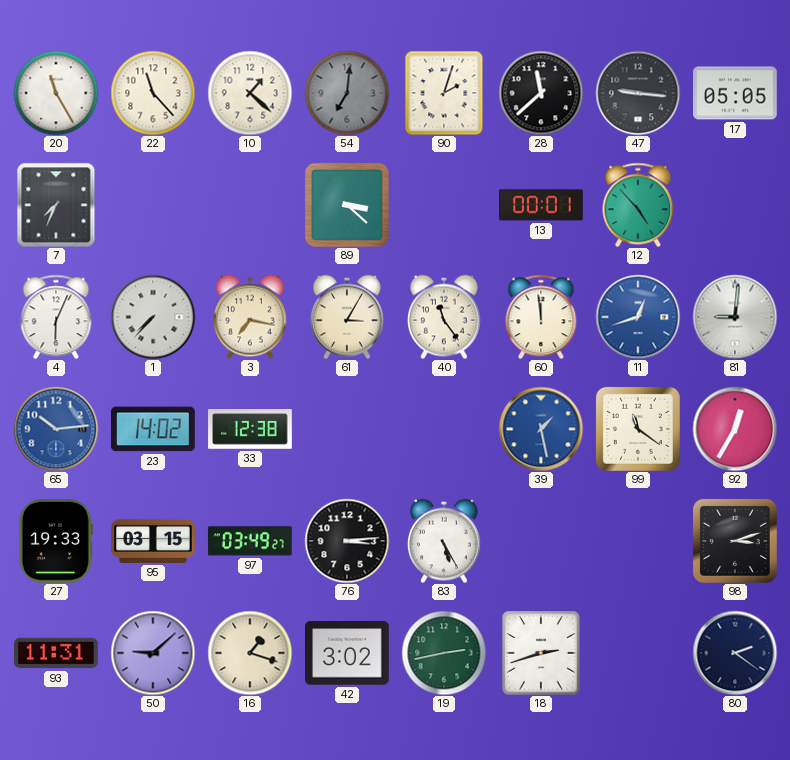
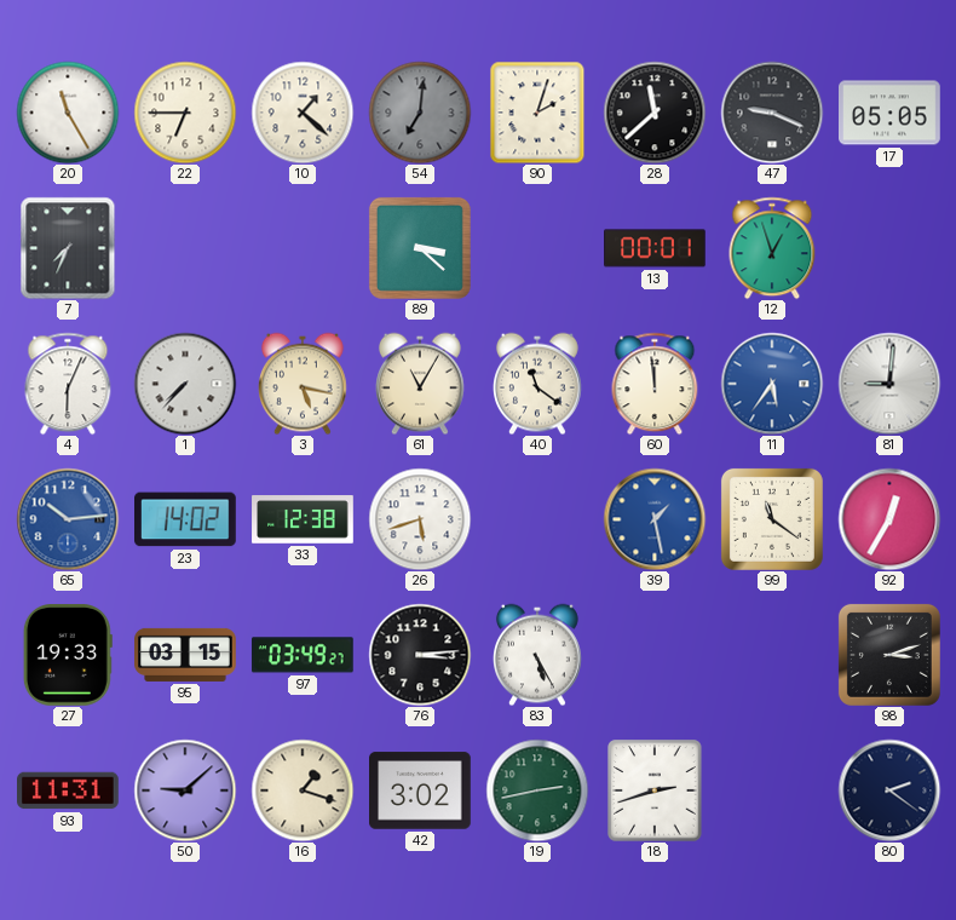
22: 11:23 -> 6:45 (185, 113)
47: 9:16 -> 9:19 (772, 113)
12: 4:53 -> 12:57 (772, 248)
3: 7:17 -> 5:17 (304, 384)
61: 3:05 -> 11:05 (421, 384)
40: 11:24 -> 11:21 (539, 384)
11: 12:42 -> 5:36 (772, 384)
26: none -> 5:42 (420, 519)
